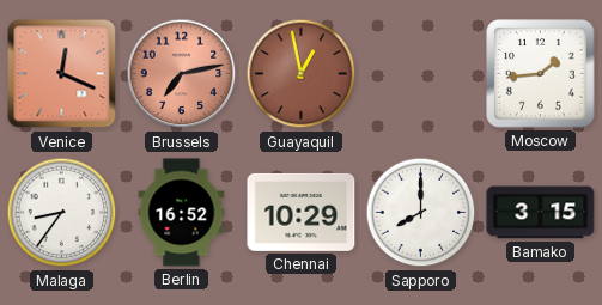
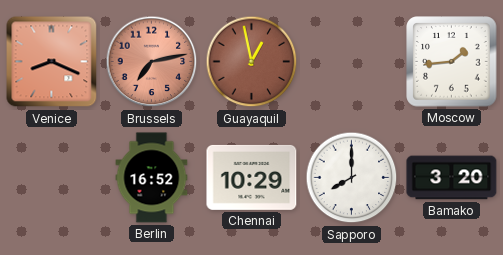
Venice: 12:19 -> 8:19 (52, 62)
Malaga: 8:36 -> none (62, 213)
Bamako: 3:15 -> 3:20 (452, 178)
